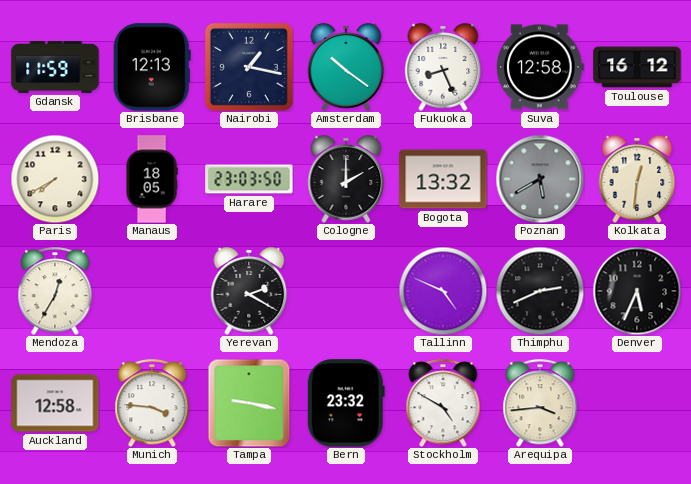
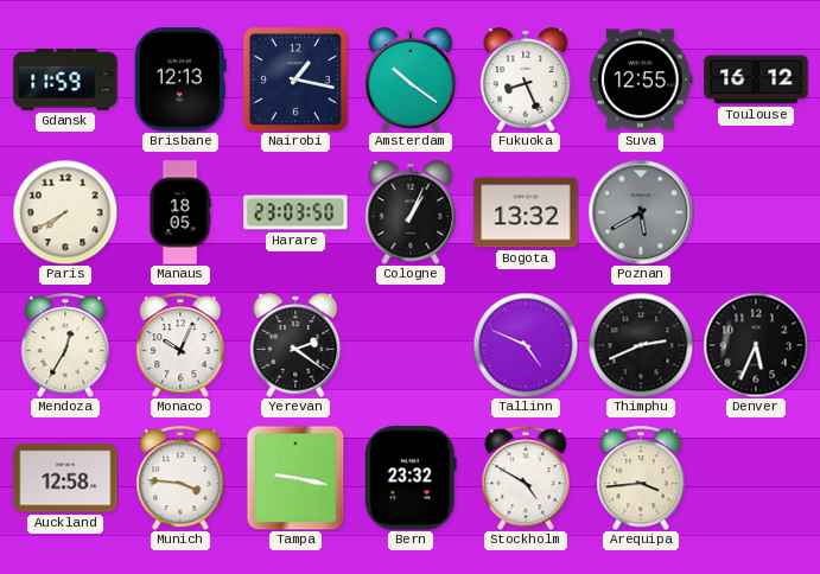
Suva: 12:58 -> 12:55 (642, 79)
Cologne: 2:00 -> 1:04 (411, 212)
Kolkata: 12:31 -> none (637, 179)
Monaco: none -> 10:04 (180, 345)
Yerevan: 2:20 -> 2:21 (295, 345)
